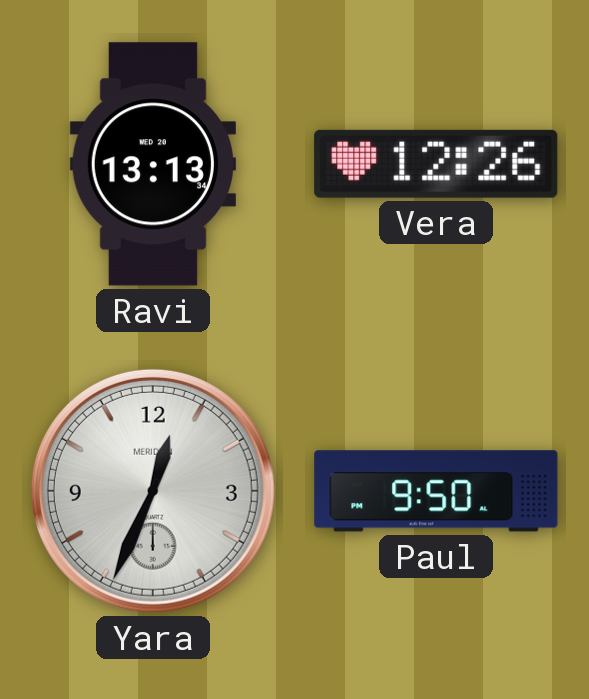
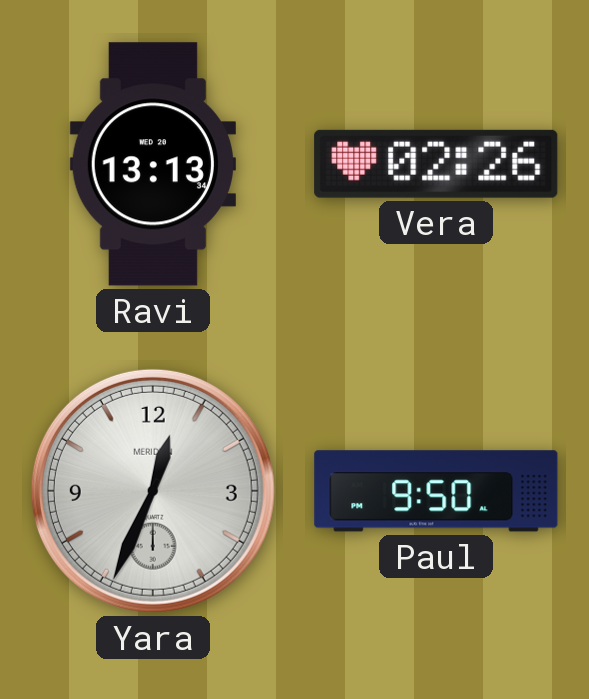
Vera: 12:26 -> 02:26 (436, 164)
